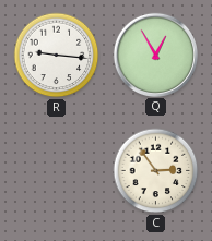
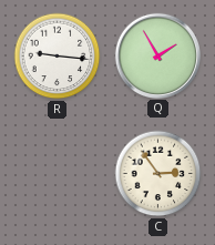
Q: 12:55 -> 1:55 (157, 55)
